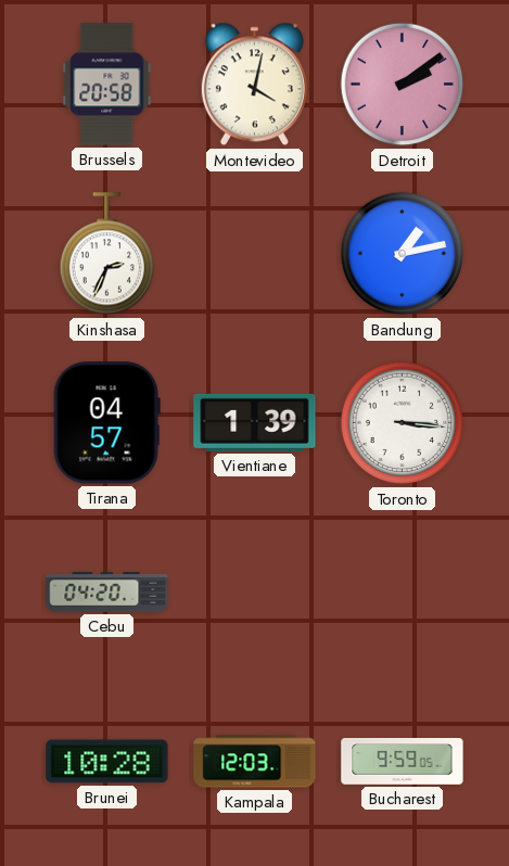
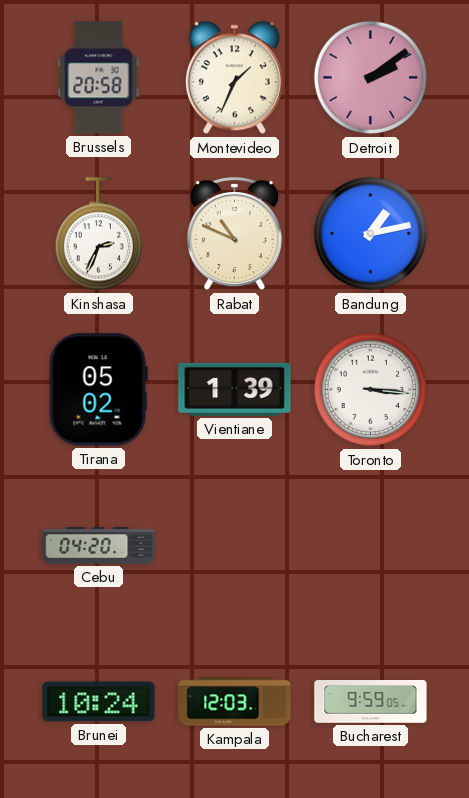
Montevideo: 4:02 -> 1:34 (234, 78)
Rabat: none -> 10:49 (234, 234)
Tirana: 04:57 -> 05:02 (98, 390)
Brunei: 10:28 -> 10:24 (99, 702)
